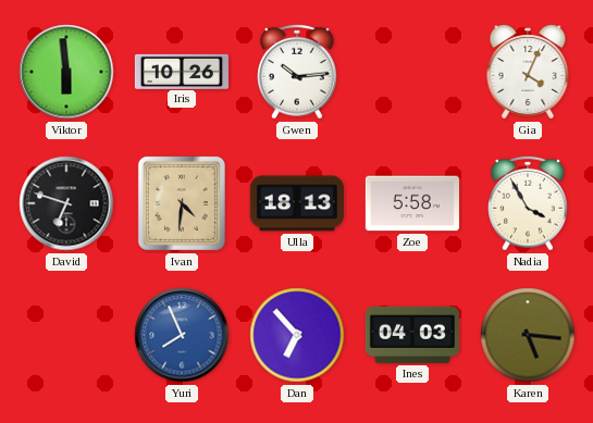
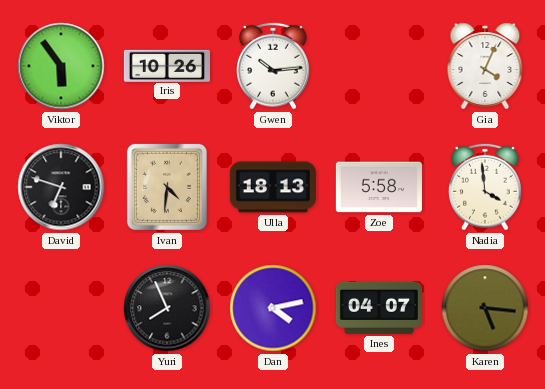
Viktor: 5:59 -> 5:54 (61, 66)
Nadia: 3:55 -> 3:59 (486, 187)
Yuri dial: blue -> black (167, 308)
Dan: 6:53 -> 4:13 (273, 308)
Ines: 04:03 -> 04:07 (379, 308)
